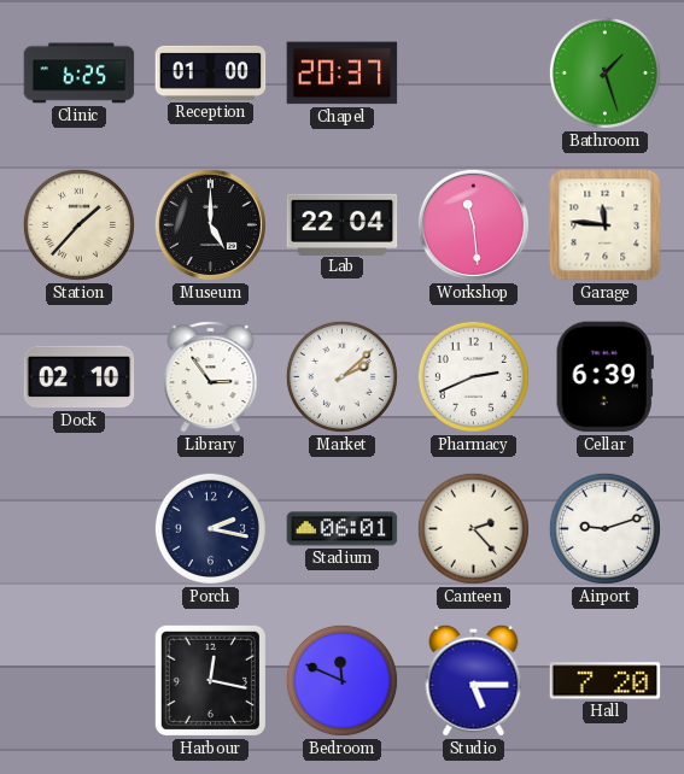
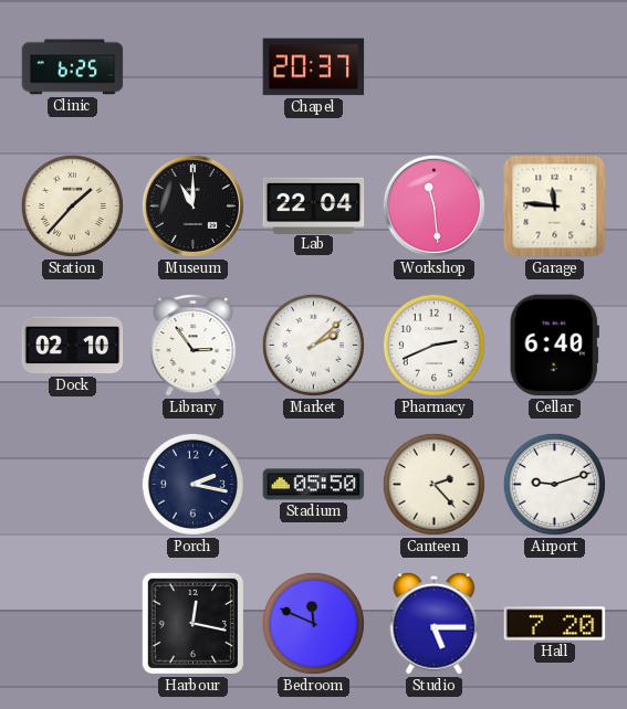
Reception: 01:00 -> none (211, 72)
Bathroom: 1:27 -> none (604, 72)
Museum: 5:00 -> 11:00 (192, 205)
Cellar: 6:39 -> 6:40 (554, 346)
Stadium: 06:01 -> 05:50 (314, 485)
